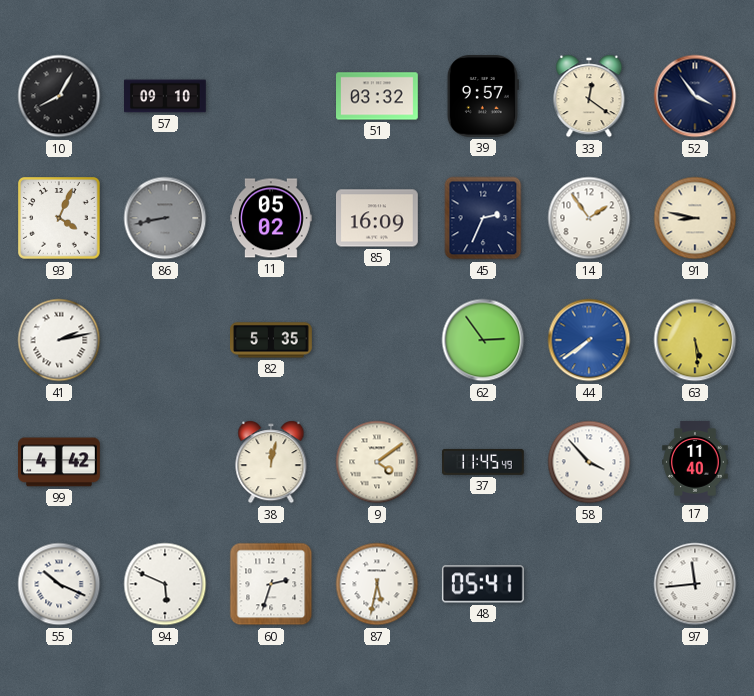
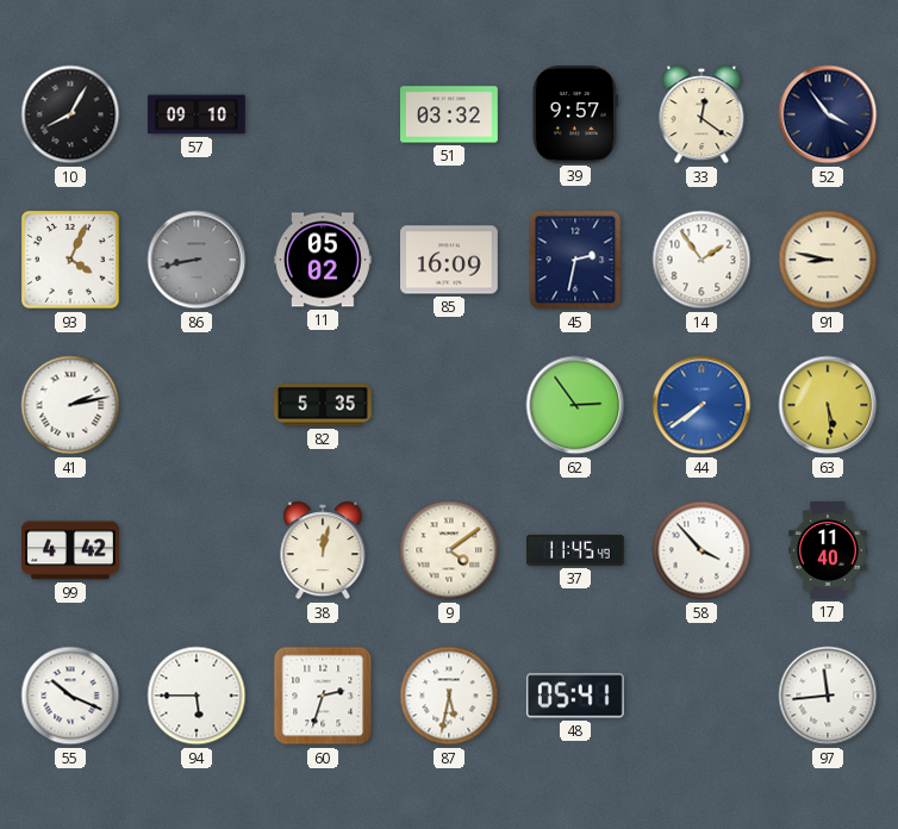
45: 2:34 -> 2:32 (575, 260)
94: 5:49 -> 5:45 (197, 696)
